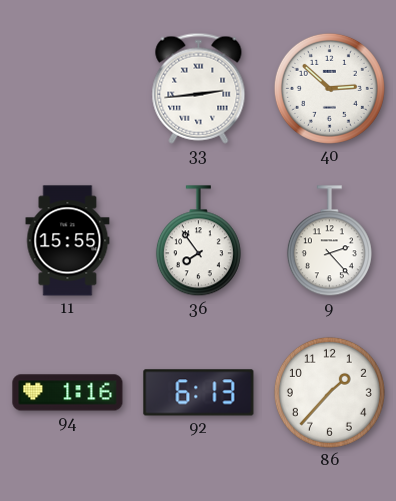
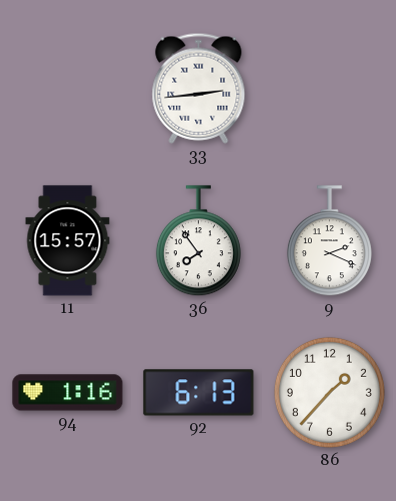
40: 2:52 -> none (329, 88)
11: 15:55 -> 15:57 (68, 241)
9: 2:23 -> 2:19 (329, 241)
